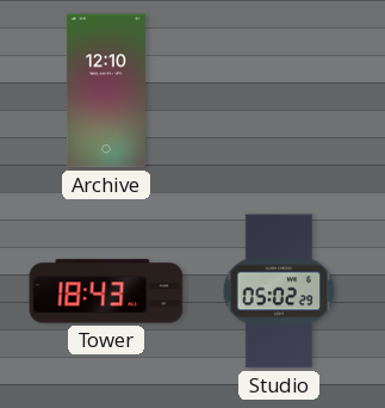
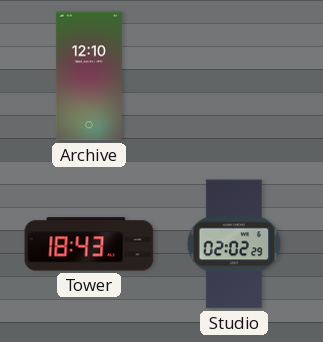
Studio: 05:02 -> 02:02 (234, 244)
